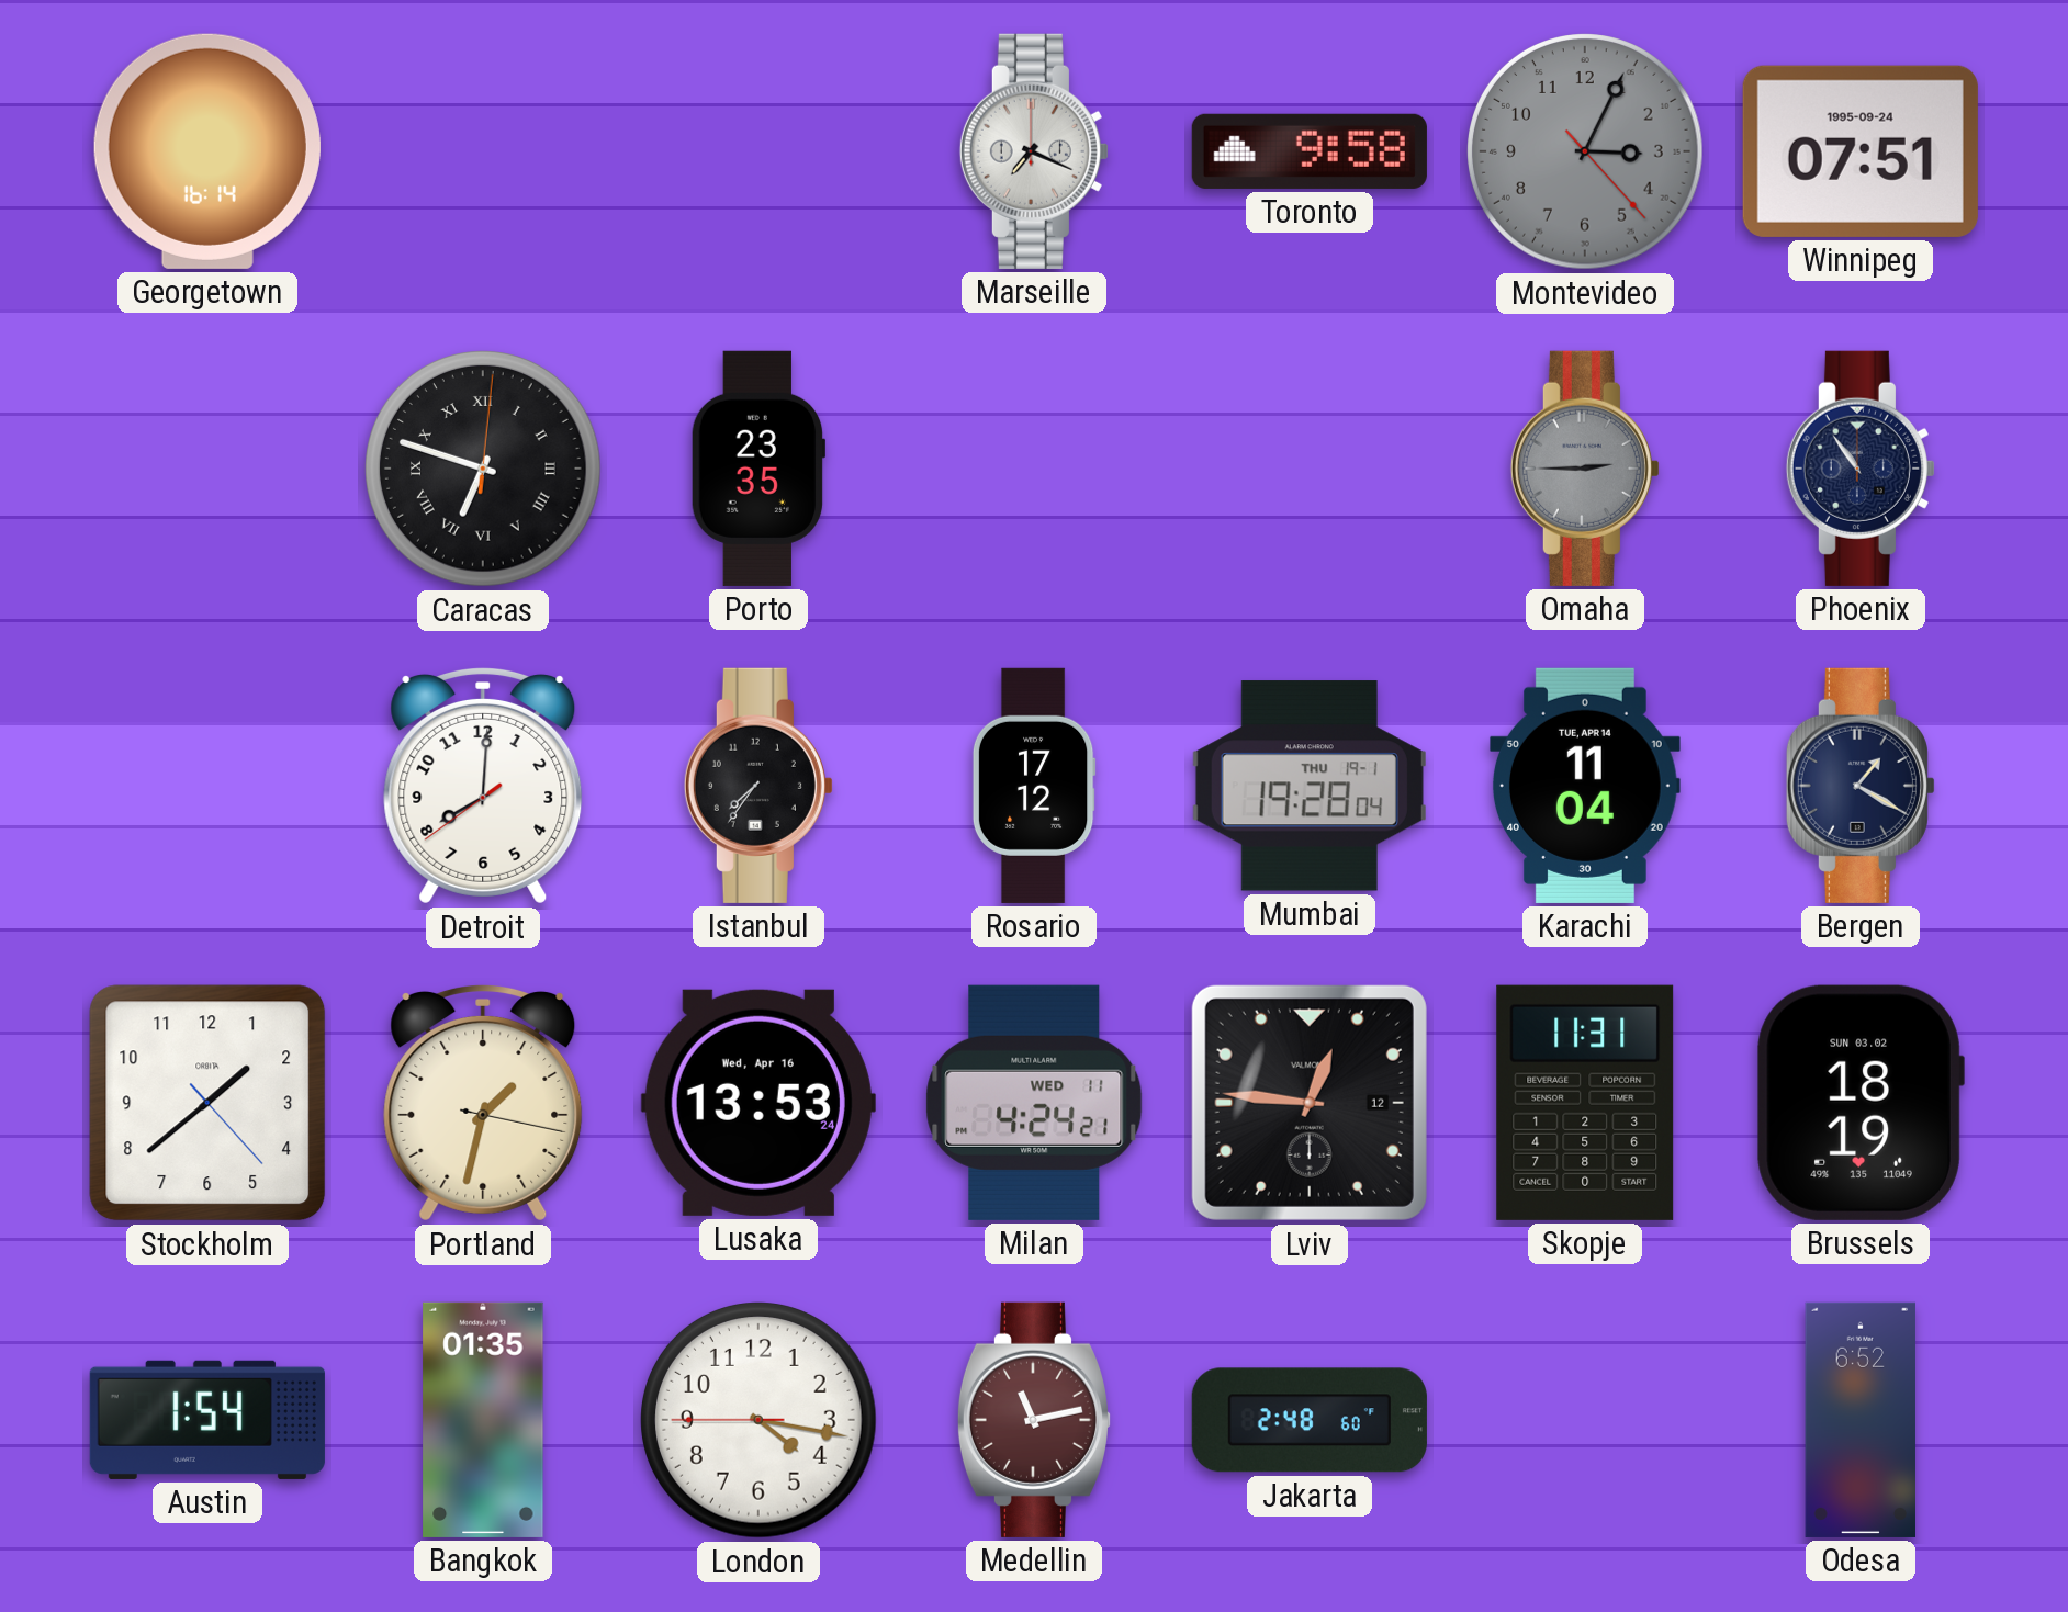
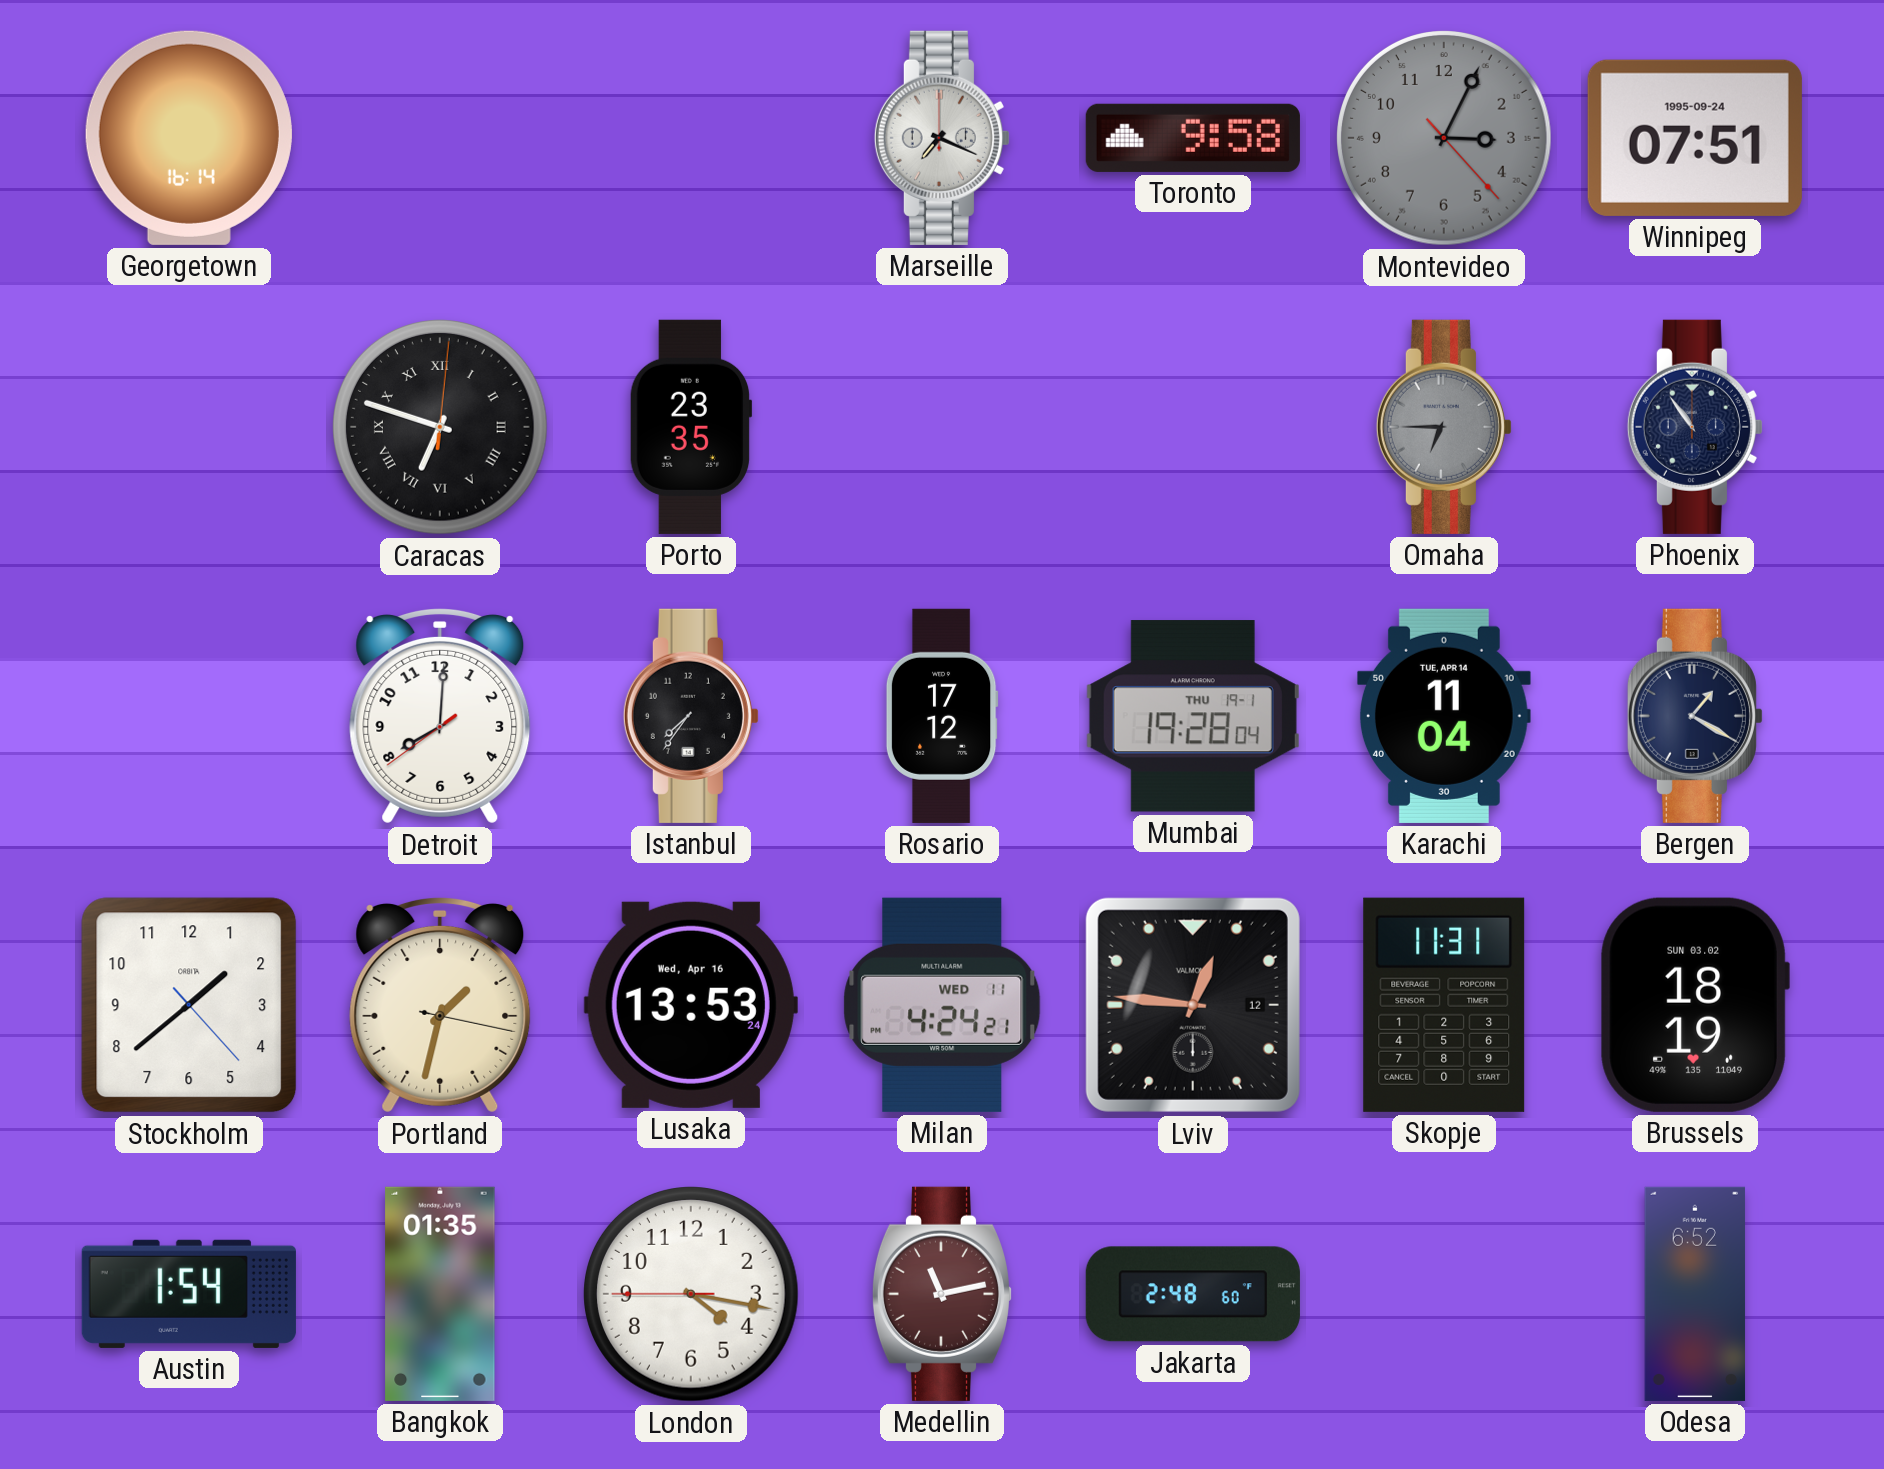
Omaha: 2:45 -> 6:45 (1444, 427)
